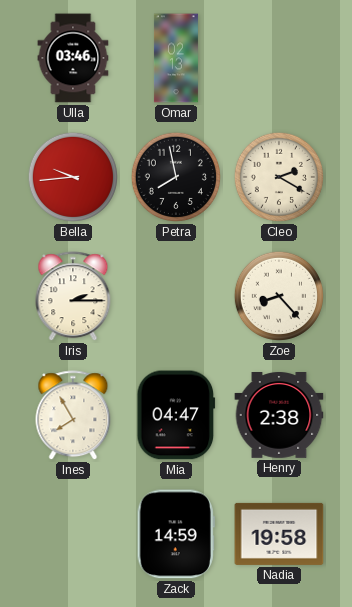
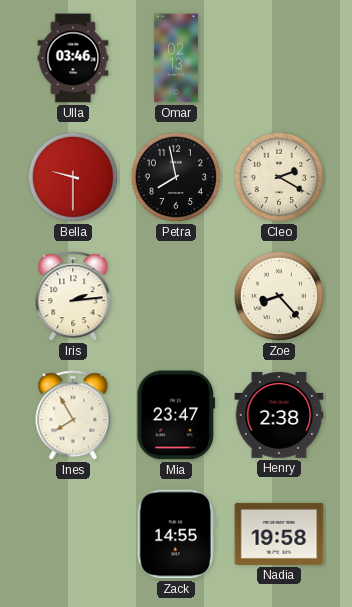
Bella: 9:44 -> 9:30 (73, 177)
Iris: 2:15 -> 2:14 (73, 297)
Mia: 04:47 -> 23:47 (176, 415)
Zack: 14:59 -> 14:55 (176, 534)
